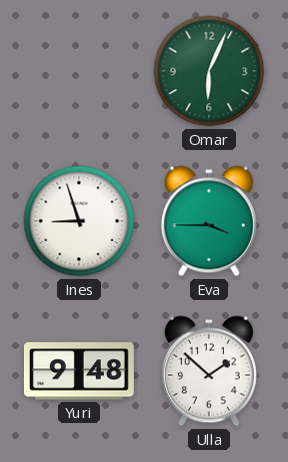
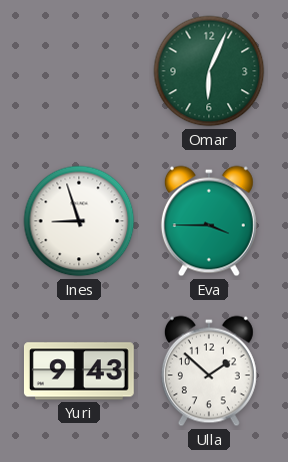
Yuri: 9:48 -> 9:43 (79, 371)
